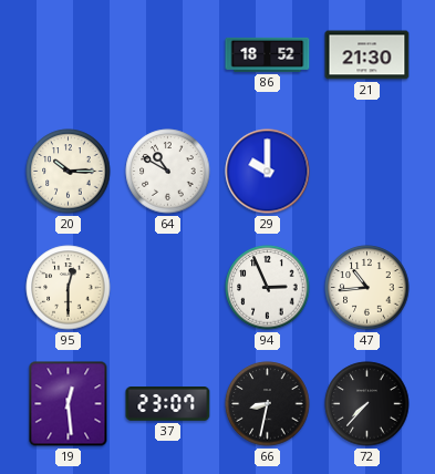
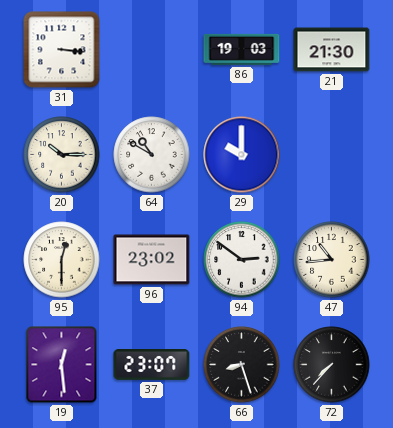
31: none -> 3:16 (62, 50)
86: 18:52 -> 19:03 (242, 49)
96: none -> 23:02 (152, 260)
94: 2:56 -> 2:51 (242, 260)
66: 8:32 -> 8:27 (242, 365)
